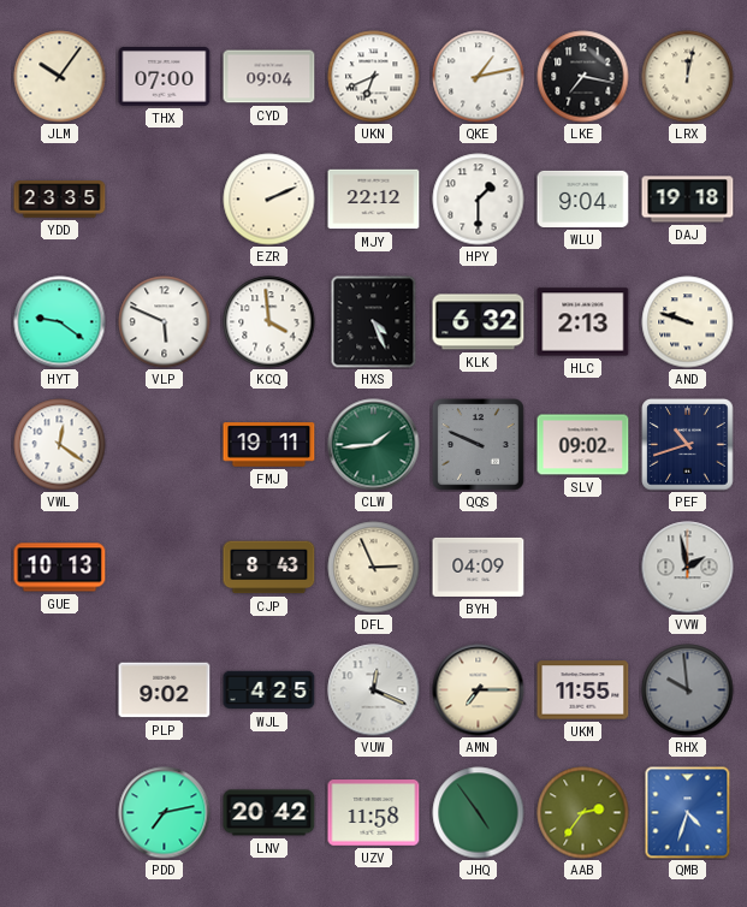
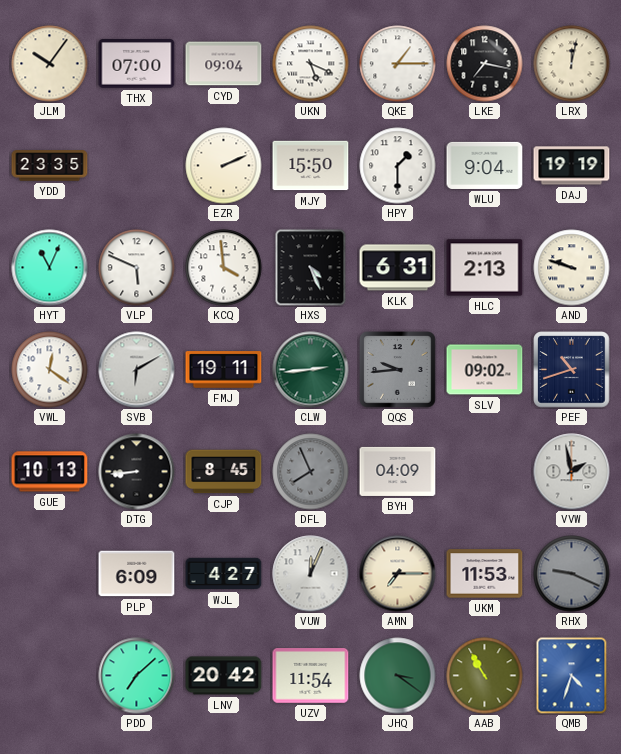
UKN: 6:41 -> 5:19 (311, 64)
QKE: 1:13 -> 1:15 (398, 64)
MJY: 22:12 -> 15:50 (311, 166)
DAJ: 19:18 -> 19:19 (572, 166)
HYT: 9:21 -> 11:04 (50, 268)
KLK: 6:32 -> 6:31 (398, 268)
SVB: none -> 6:10 (137, 370)
CLW: 1:44 -> 2:44 (311, 370)
QQS: 9:49 -> 9:44 (398, 370)
DTG: none -> 8:44 (137, 472)
CJP: 8:43 -> 8:45 (224, 472)
DFL: 2:56 -> 7:56 (311, 472)
DFL dial: cream -> grey (311, 472)
PLP: 9:02 -> 6:09 (137, 574)
WJL: 4:25 -> 4:27 (224, 574)
VUW: 12:19 -> 12:04 (311, 574)
UKM: 11:55 -> 11:53 (485, 574)
RHX: 9:59 -> 9:19 (572, 574)
PDD: 7:13 -> 7:08 (137, 676)
UZV: 11:58 -> 11:54 (311, 676)
JHQ: 4:54 -> 3:21 (398, 676)
AAB: 2:36 -> 10:55 (485, 676)
